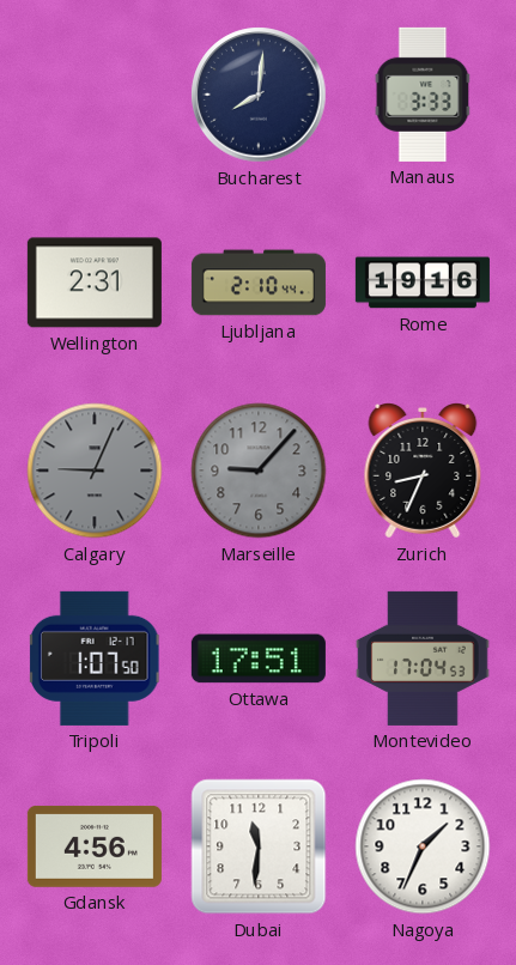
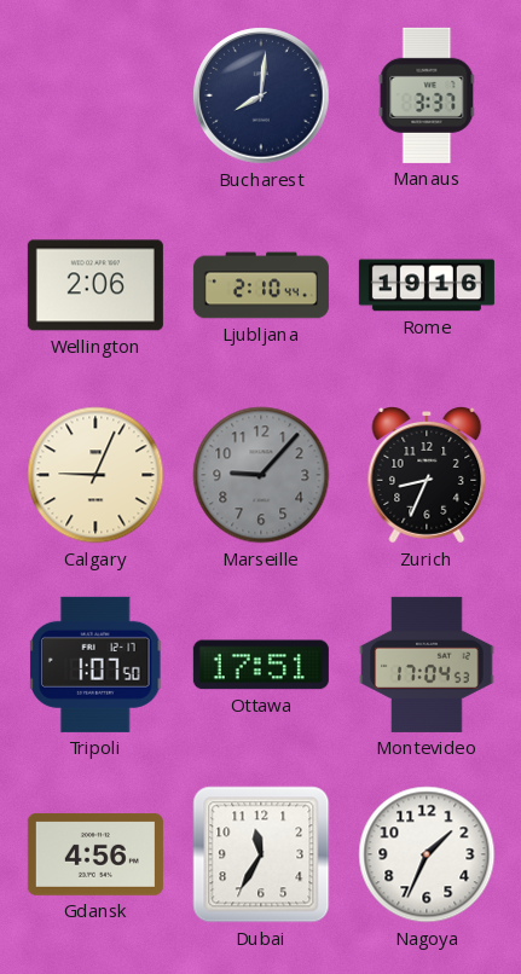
Manaus: 3:33 -> 3:37 (427, 95)
Wellington: 2:31 -> 2:06 (95, 285)
Calgary dial: grey -> cream (95, 475)
Dubai: 11:31 -> 11:35 (261, 854)
